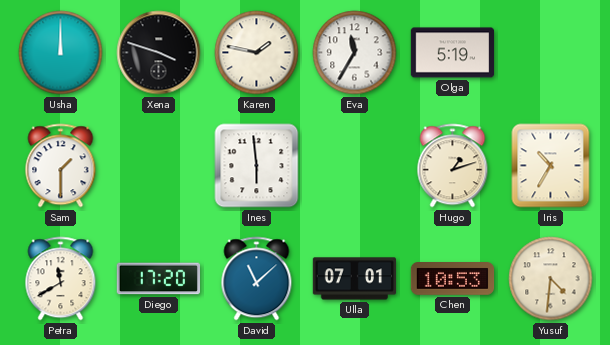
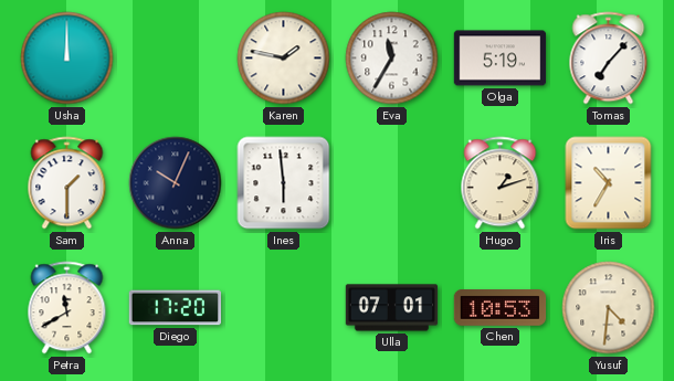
Xena: 3:48 -> none (159, 53)
Tomas: none -> 7:07 (609, 59)
Anna: none -> 10:04 (176, 183)
David: 11:08 -> none (257, 279)
